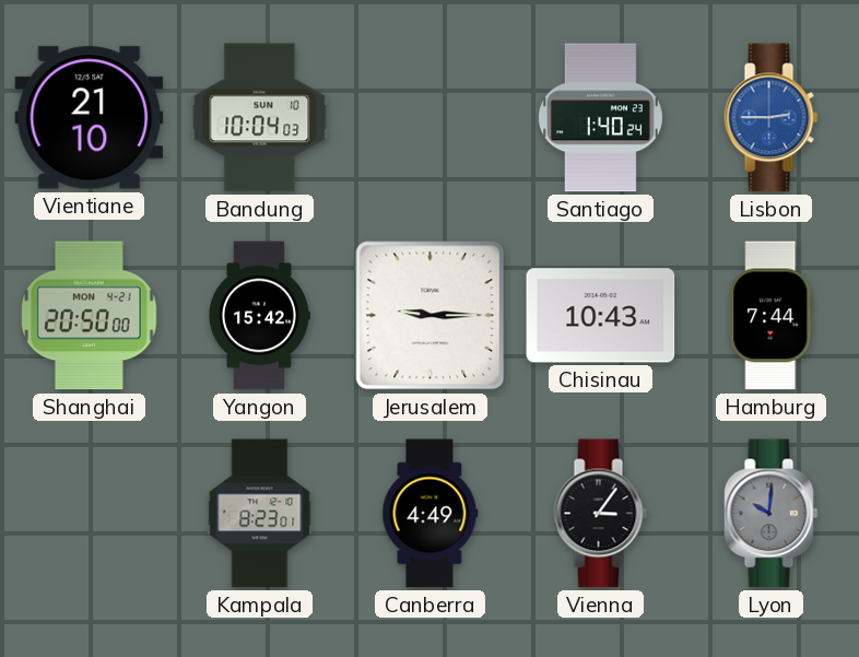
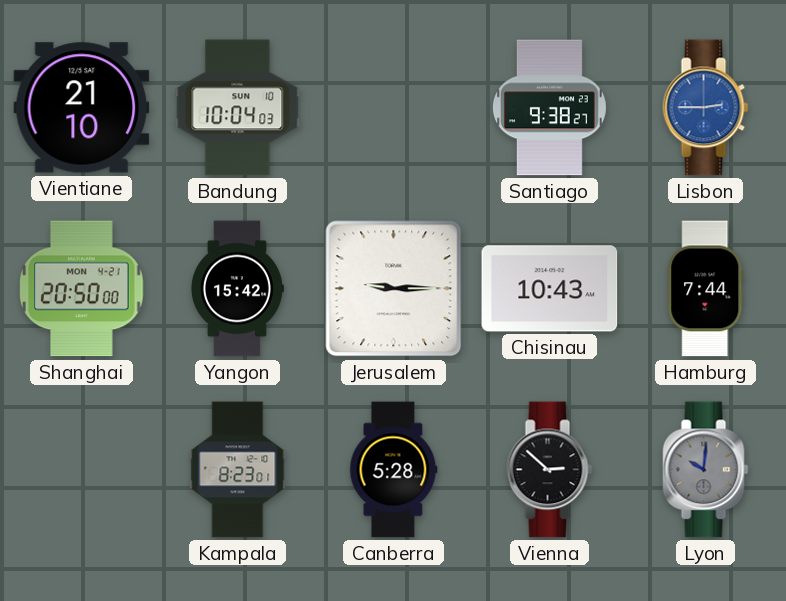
Santiago: 1:40 -> 9:38 (549, 108)
Canberra: 4:49 -> 5:28 (394, 470)
Vienna: 3:06 -> 2:52 (550, 470)
